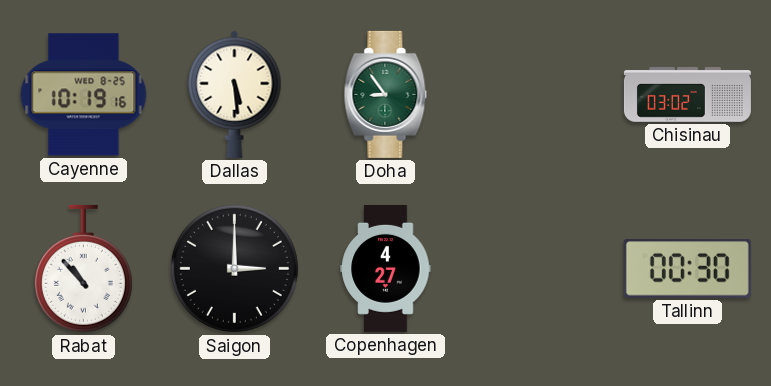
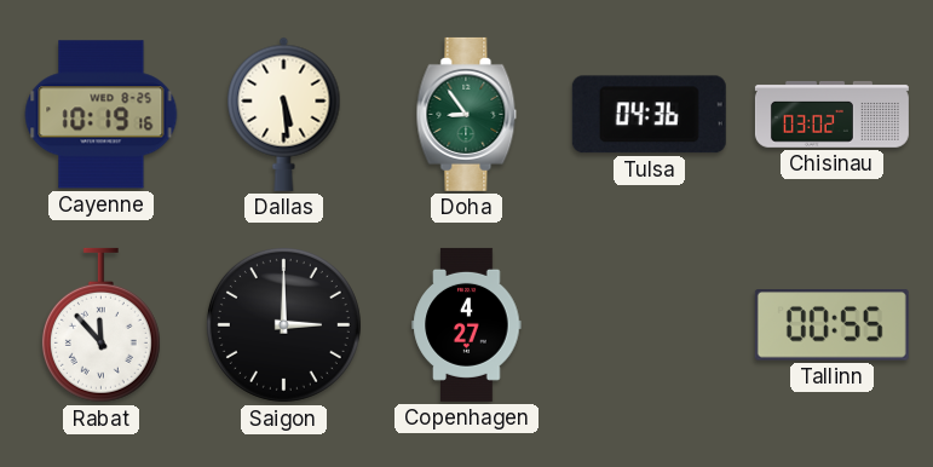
Tulsa: none -> 04:36 (649, 115)
Rabat: 10:53 -> 11:53 (100, 325)
Tallinn: 00:30 -> 00:55 (831, 325)
